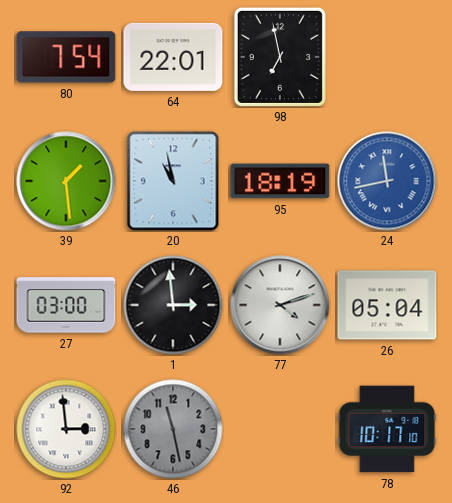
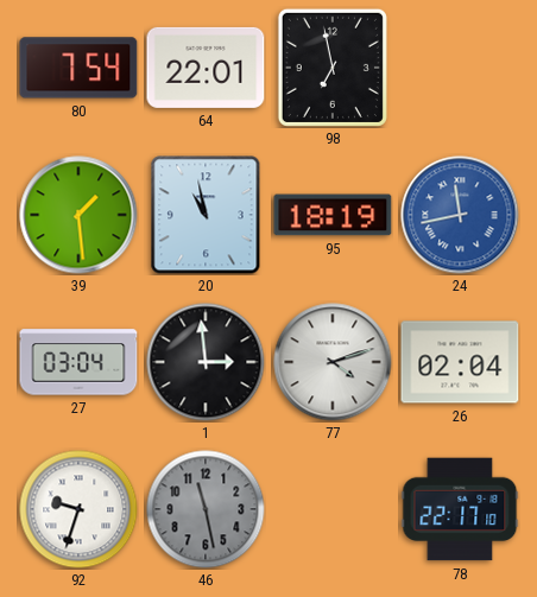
27: 03:00 -> 03:04 (78, 362)
26: 05:04 -> 02:04 (460, 362)
92: 2:59 -> 9:33 (78, 509)
78: 10:17 -> 22:17 (460, 509)
